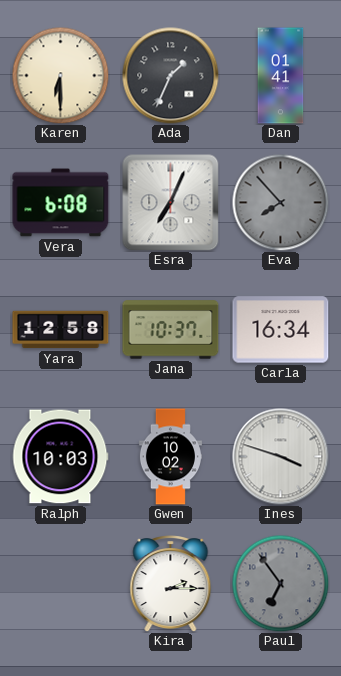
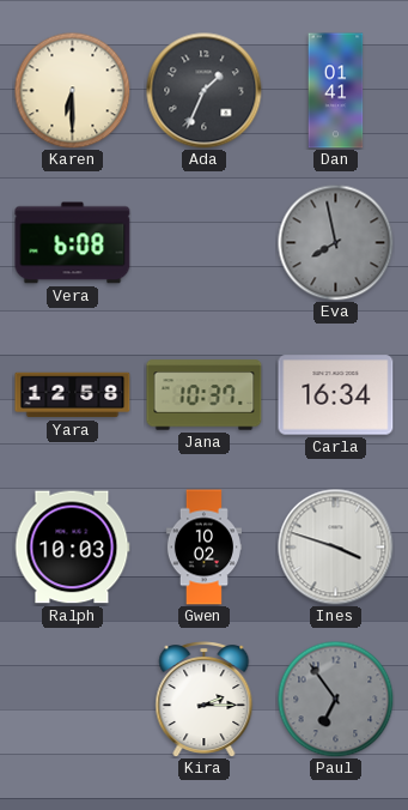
Esra: 7:04 -> none (171, 203)
Eva: 7:53 -> 7:58 (335, 242)
